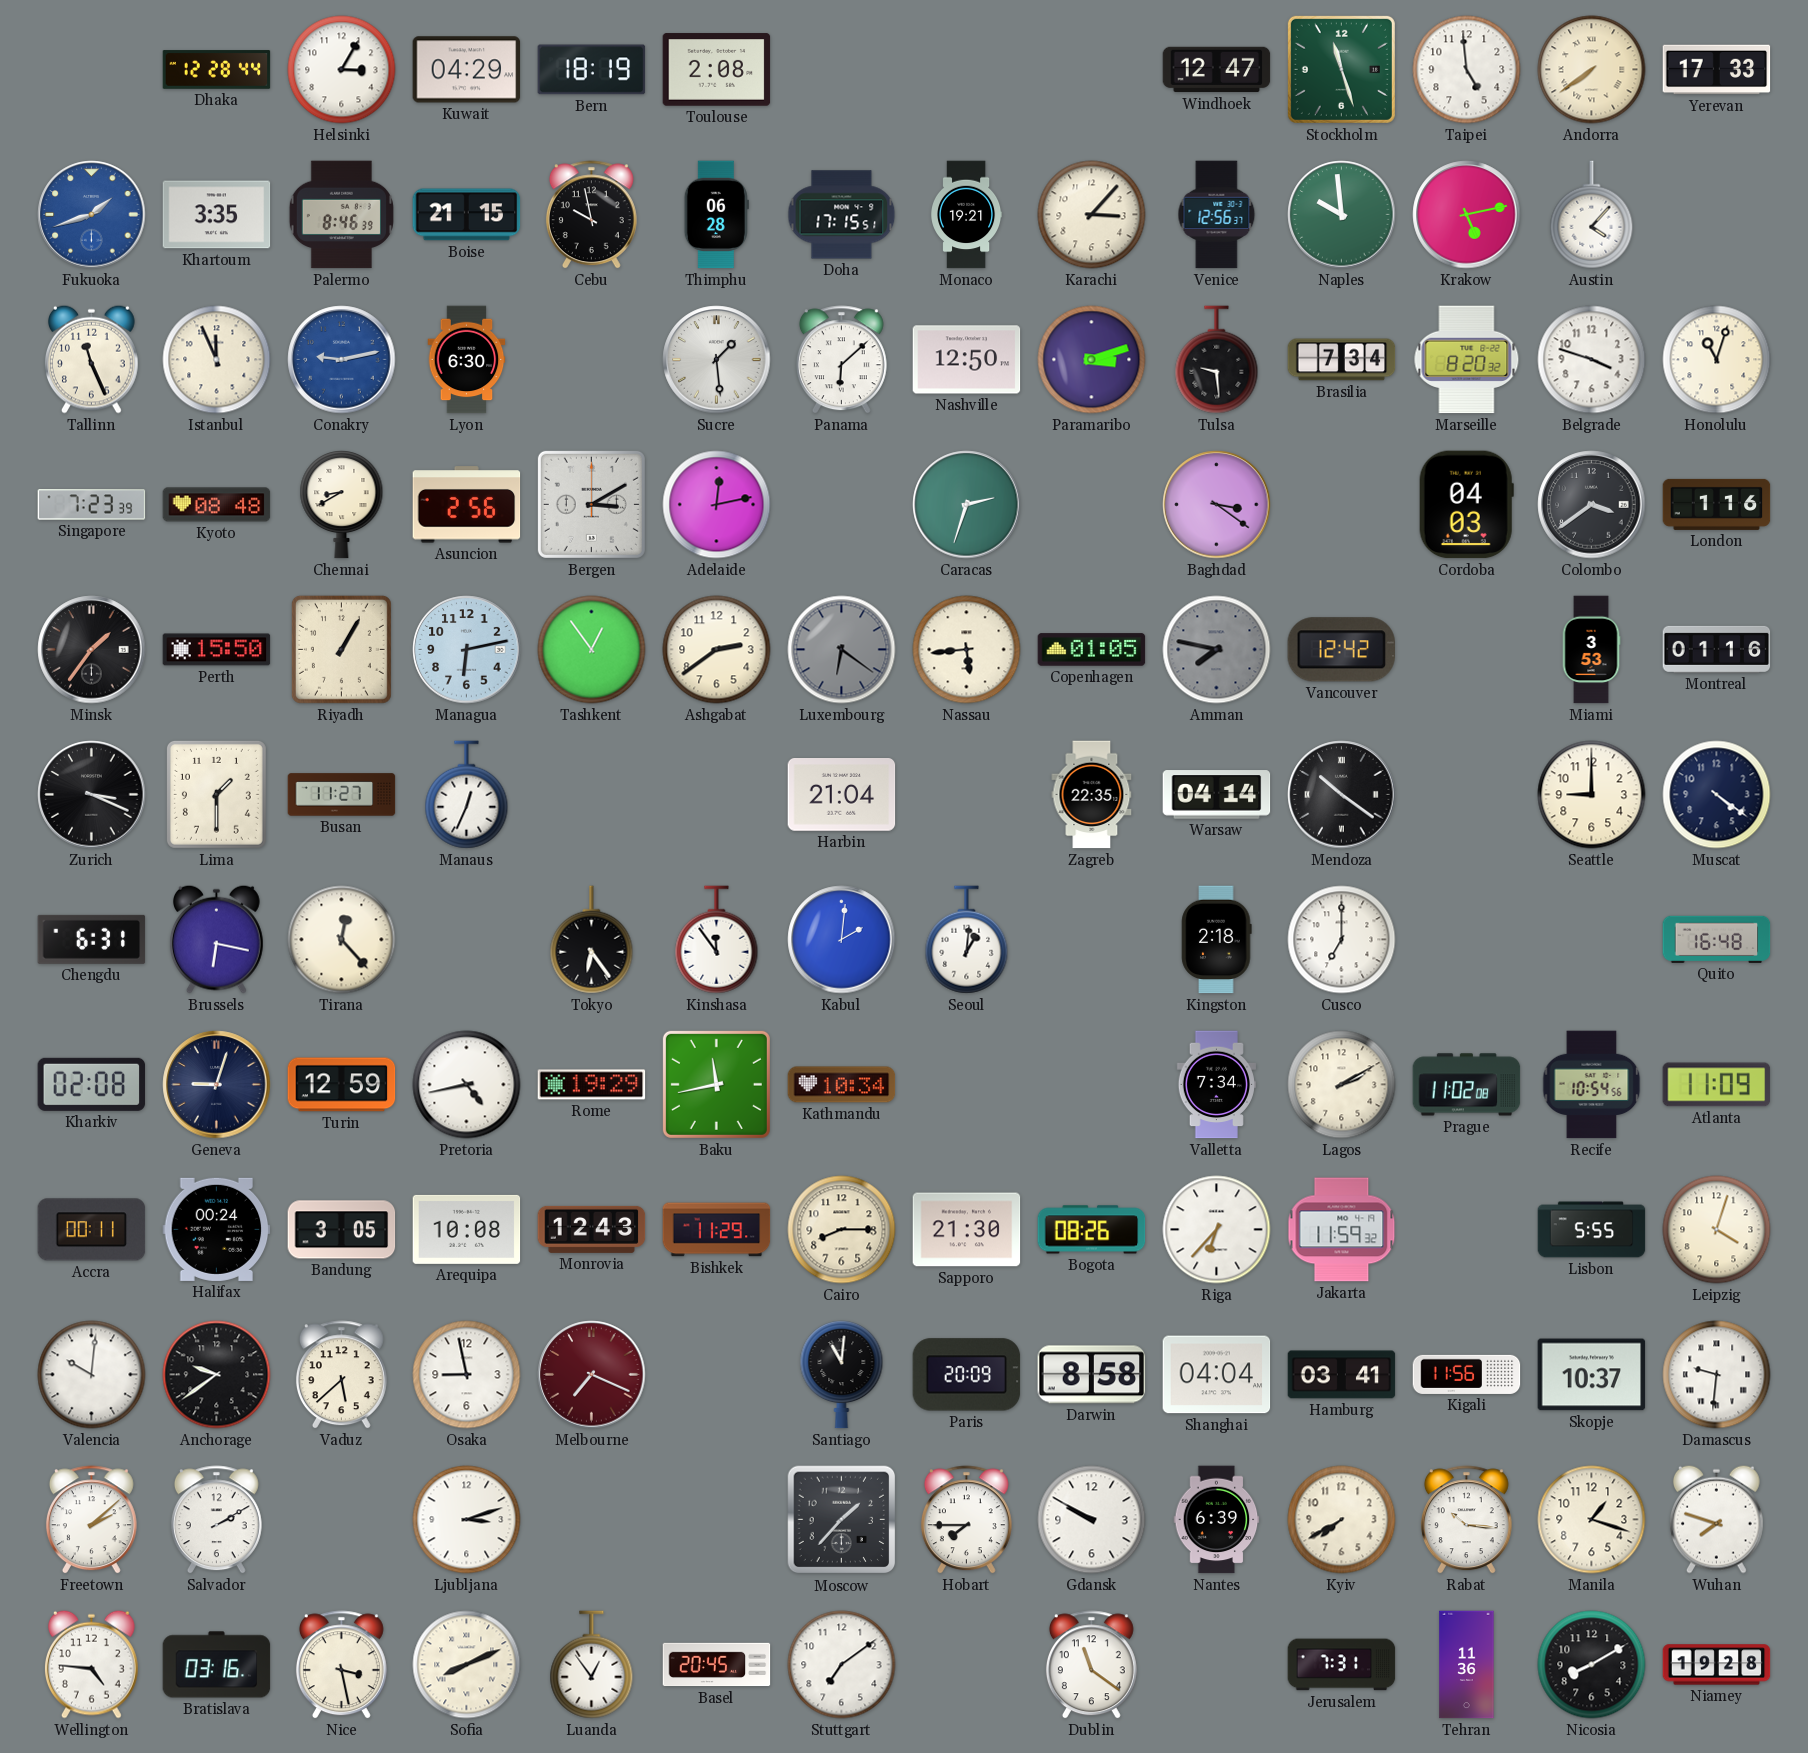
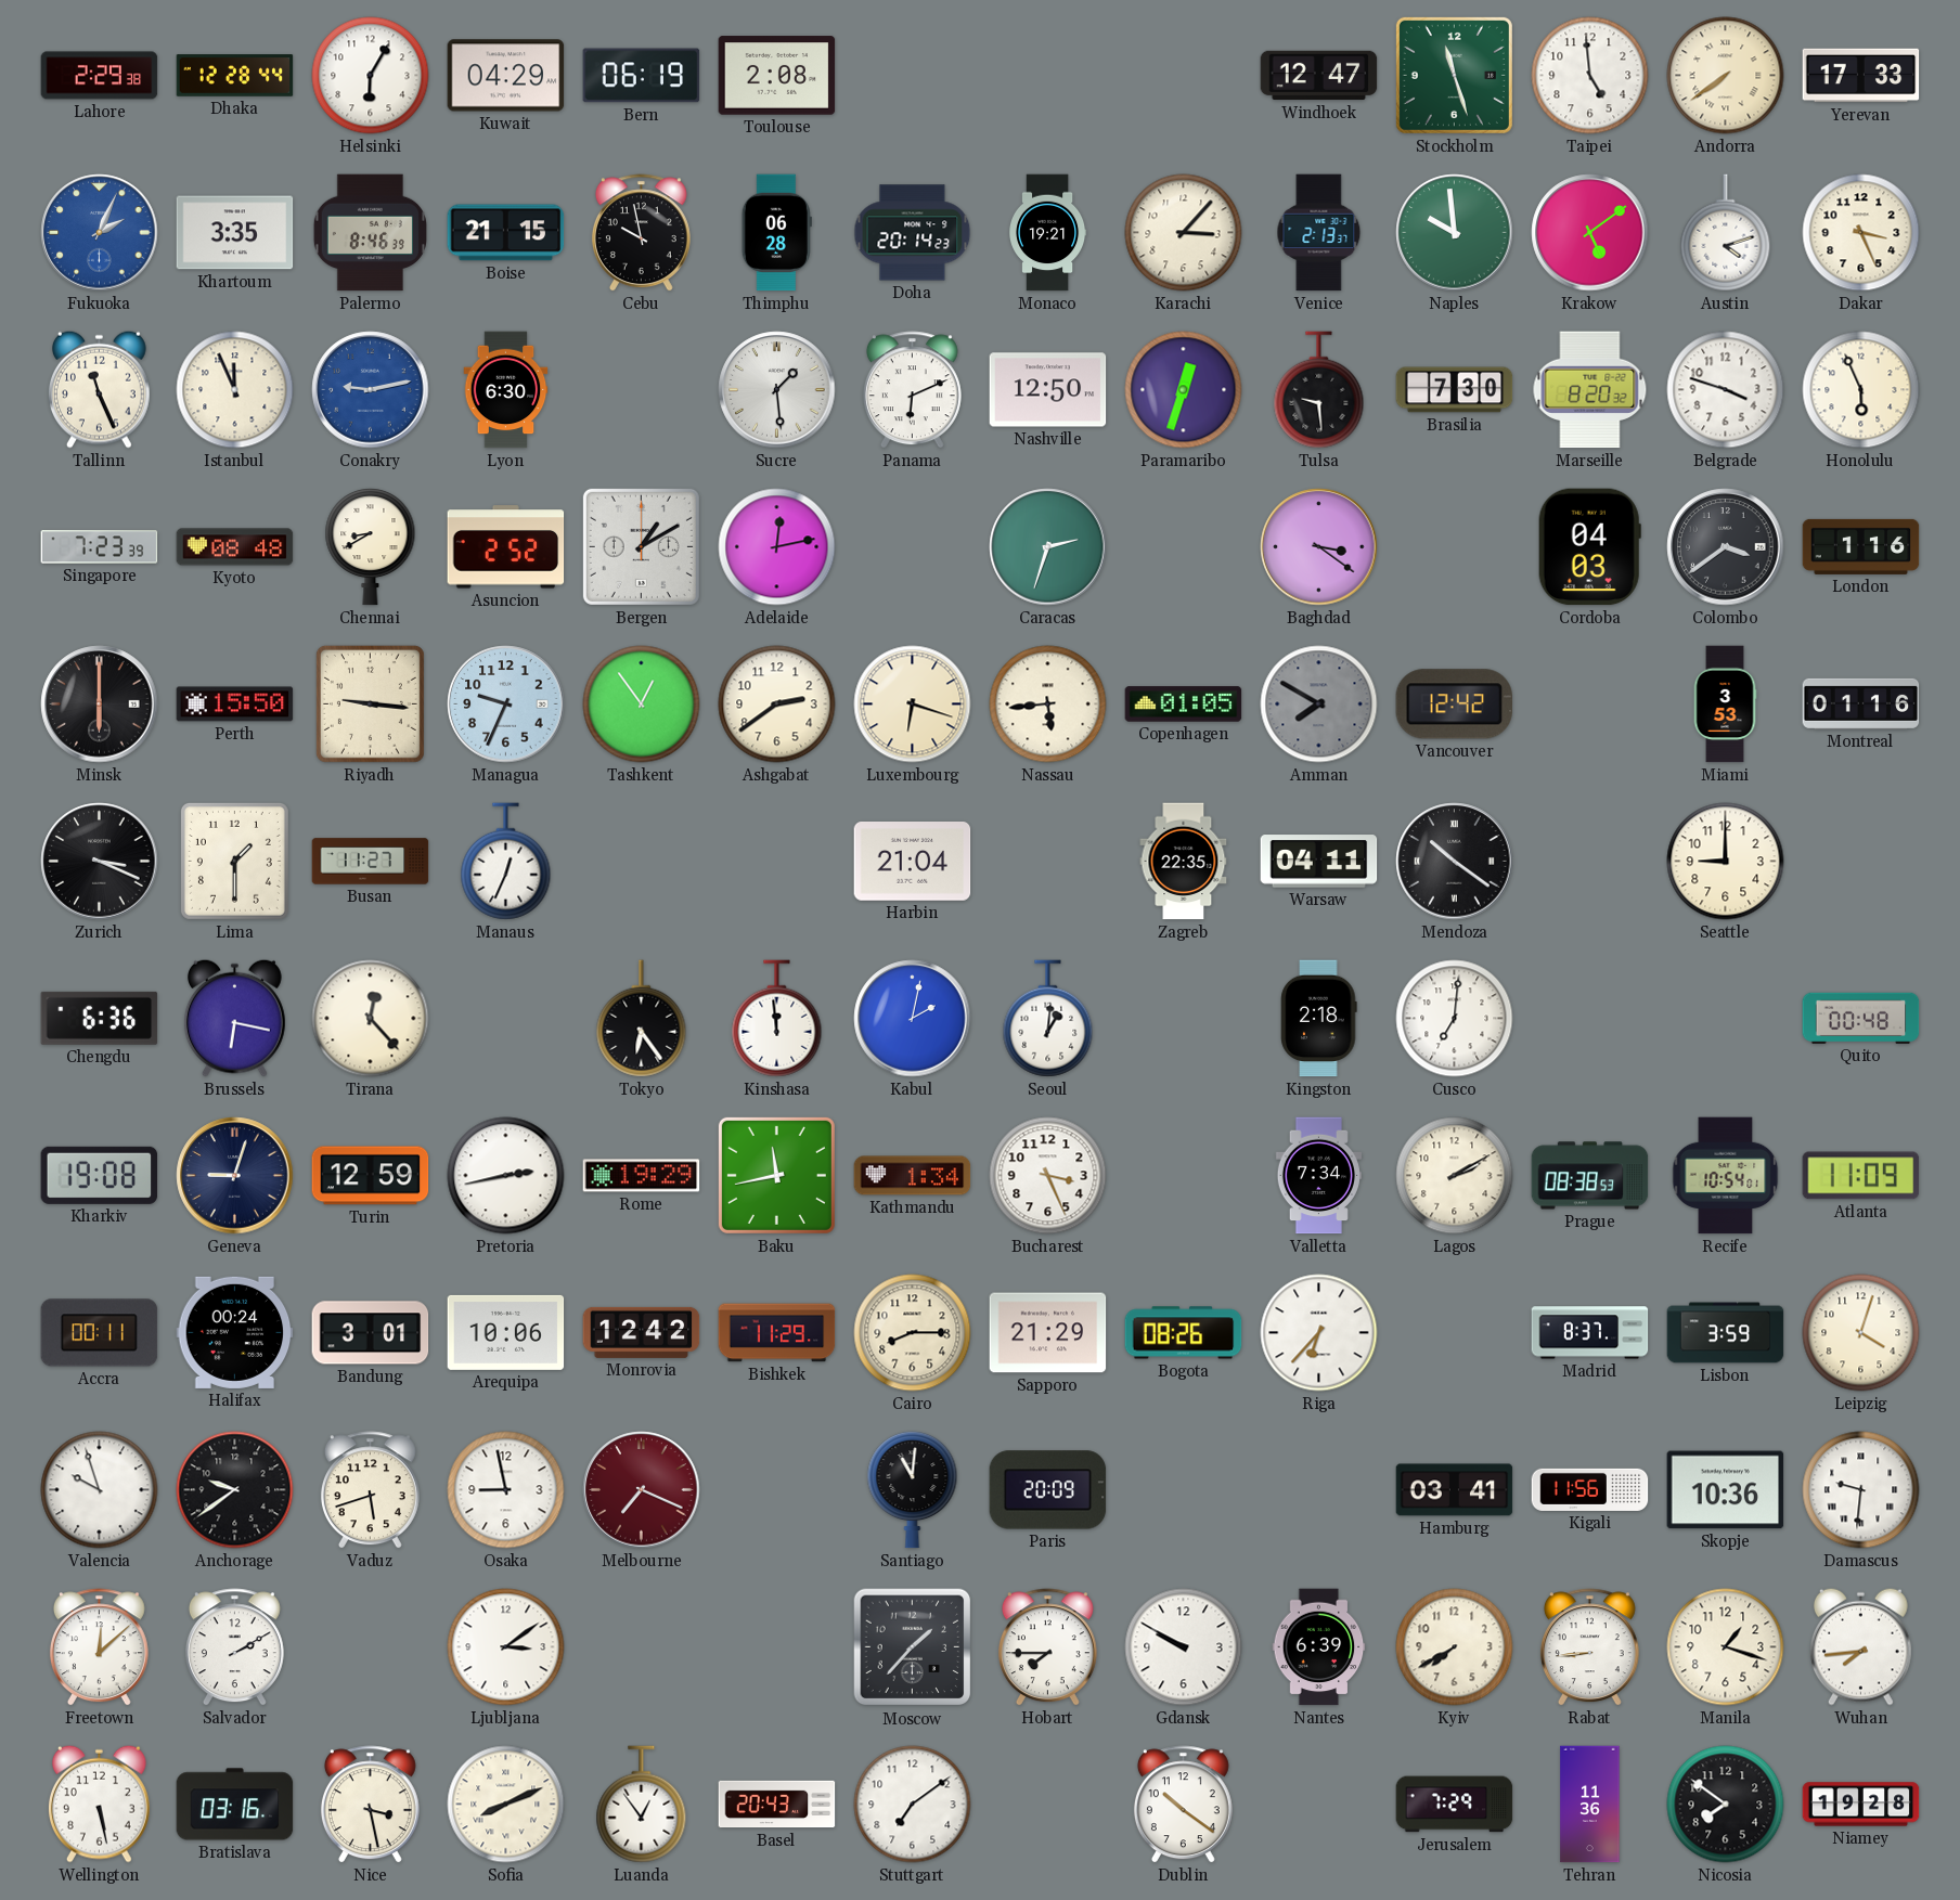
Lahore: none -> 2:29 (100, 76)
Helsinki: 3:05 -> 6:05 (371, 76)
Bern: 18:19 -> 06:19 (642, 76)
Fukuoka: 1:42 -> 2:04 (100, 233)
Doha: 17:15 -> 20:14 (913, 233)
Venice: 12:56 -> 2:13 (1319, 233)
Krakow: 5:13 -> 5:09 (1590, 233)
Austin: 4:07 -> 4:12 (1726, 233)
Dakar: none -> 3:26 (1861, 233)
Panama: 6:08 -> 6:11 (912, 390)
Paramaribo: 3:12 -> 12:33 (1184, 390)
Brasilia: 7:34 -> 7:30 (1455, 390)
Honolulu: 11:03 -> 5:56 (1861, 390)
Asuncion: 2:56 -> 2:52 (506, 547)
Bergen: 3:10 -> 1:10 (641, 546)
Minsk: 1:36 -> 6:00 (100, 705)
Riyadh: 1:05 -> 9:16 (370, 703)
Managua: 6:13 -> 9:34 (506, 705)
Luxembourg: 6:21 -> 6:18 (913, 705)
Luxembourg dial: grey -> cream (913, 705)
Amman: 7:47 -> 7:50 (1319, 705)
Warsaw: 04:14 -> 04:11 (1319, 862)
Muscat: 4:21 -> none (1717, 795)
Chengdu: 6:31 -> 6:36 (100, 1018)
Kinshasa: 11:54 -> 11:59 (777, 1019)
Kabul: 2:01 -> 2:02 (913, 1019)
Cusco: 7:00 -> 7:01 (1455, 1019)
Quito: 16:48 -> 00:48 (1861, 1018)
Kharkiv: 02:08 -> 19:08 (100, 1175)
Pretoria: 4:43 -> 2:43 (506, 1176)
Kathmandu: 10:34 -> 1:34 (913, 1176)
Bucharest: none -> 3:26 (1048, 1176)
Prague: 11:02 -> 08:38 (1590, 1176)
Recife: 10:54:56 -> 10:54:01 (1726, 1176)
Bandung: 3:05 -> 3:01 (371, 1333)
Arequipa: 10:08 -> 10:06 (506, 1332)
Monrovia: 12:43 -> 12:42 (642, 1332)
Sapporo: 21:30 -> 21:29 (1048, 1333)
Jakarta: 11:59 -> none (1342, 1230)
Madrid: none -> 8:37 (1590, 1333)
Lisbon: 5:55 -> 3:59 (1726, 1333)
Valencia: 10:01 -> 9:57 (100, 1490)
Vaduz: 5:38 -> 5:42 (370, 1490)
Darwin: 8:58 -> none (1092, 1375)
Shanghai: 04:04 -> none (1217, 1375)
Skopje: 10:37 -> 10:36 (1726, 1490)
Freetown: 2:08 -> 12:08 (99, 1647)
Ljubljana: 3:12 -> 3:09 (506, 1647)
Rabat: 10:16 -> 8:44 (1589, 1647)
Wuhan: 7:48 -> 7:44 (1861, 1646)
Wellington: 4:46 -> 5:28 (100, 1804)
Basel: 20:45 -> 20:43 (777, 1805)
Dublin: 11:21 -> 10:21 (1183, 1805)
Jerusalem: 7:31 -> 7:29 (1455, 1805)
Nicosia: 8:10 -> 7:51 (1726, 1805)
